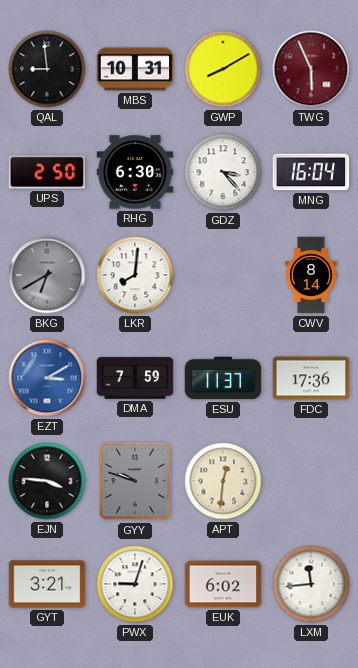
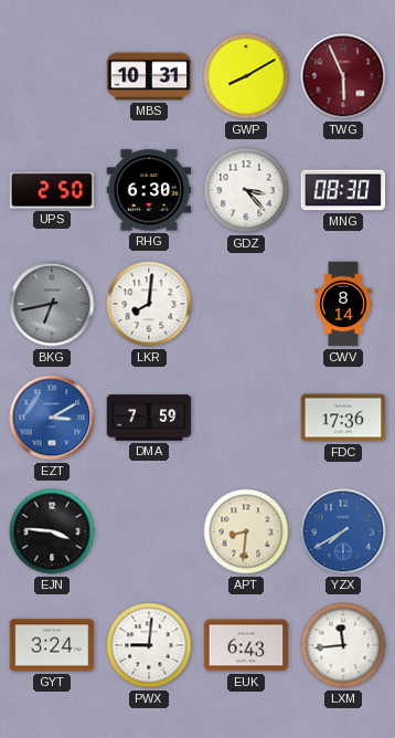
QAL: 8:59 -> none (47, 69)
MNG: 16:04 -> 08:30 (343, 190)
BKG: 6:40 -> 6:43 (52, 304)
ESU: 11:37 -> none (223, 378)
GYY: 9:48 -> none (135, 481)
APT: 12:31 -> 8:31 (246, 531)
YZX: none -> 7:40 (343, 531)
GYT: 3:21 -> 3:24 (52, 645)
PWX: 9:03 -> 9:01 (149, 645)
EUK: 6:02 -> 6:43 (246, 645)
